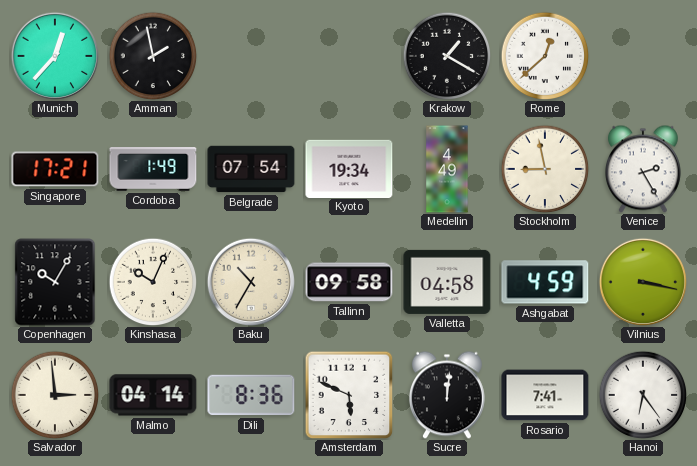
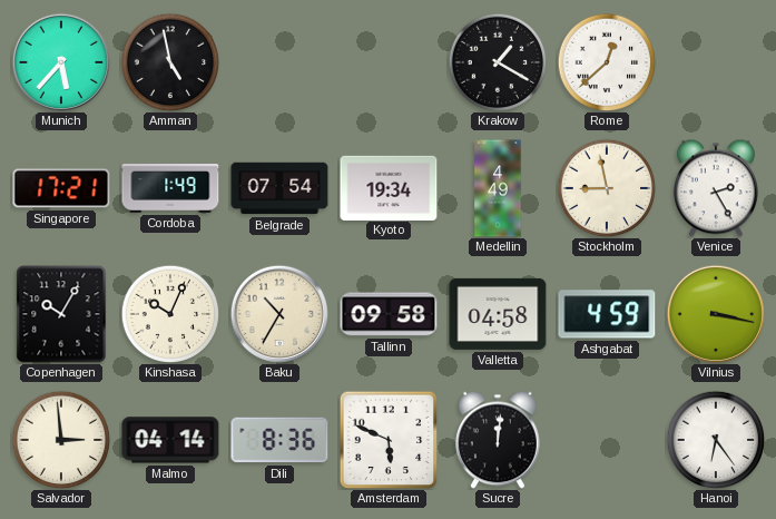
Munich: 12:37 -> 5:37 (61, 62)
Amman: 1:58 -> 4:58 (170, 62)
Rosario: 7:41 -> none (545, 395)
